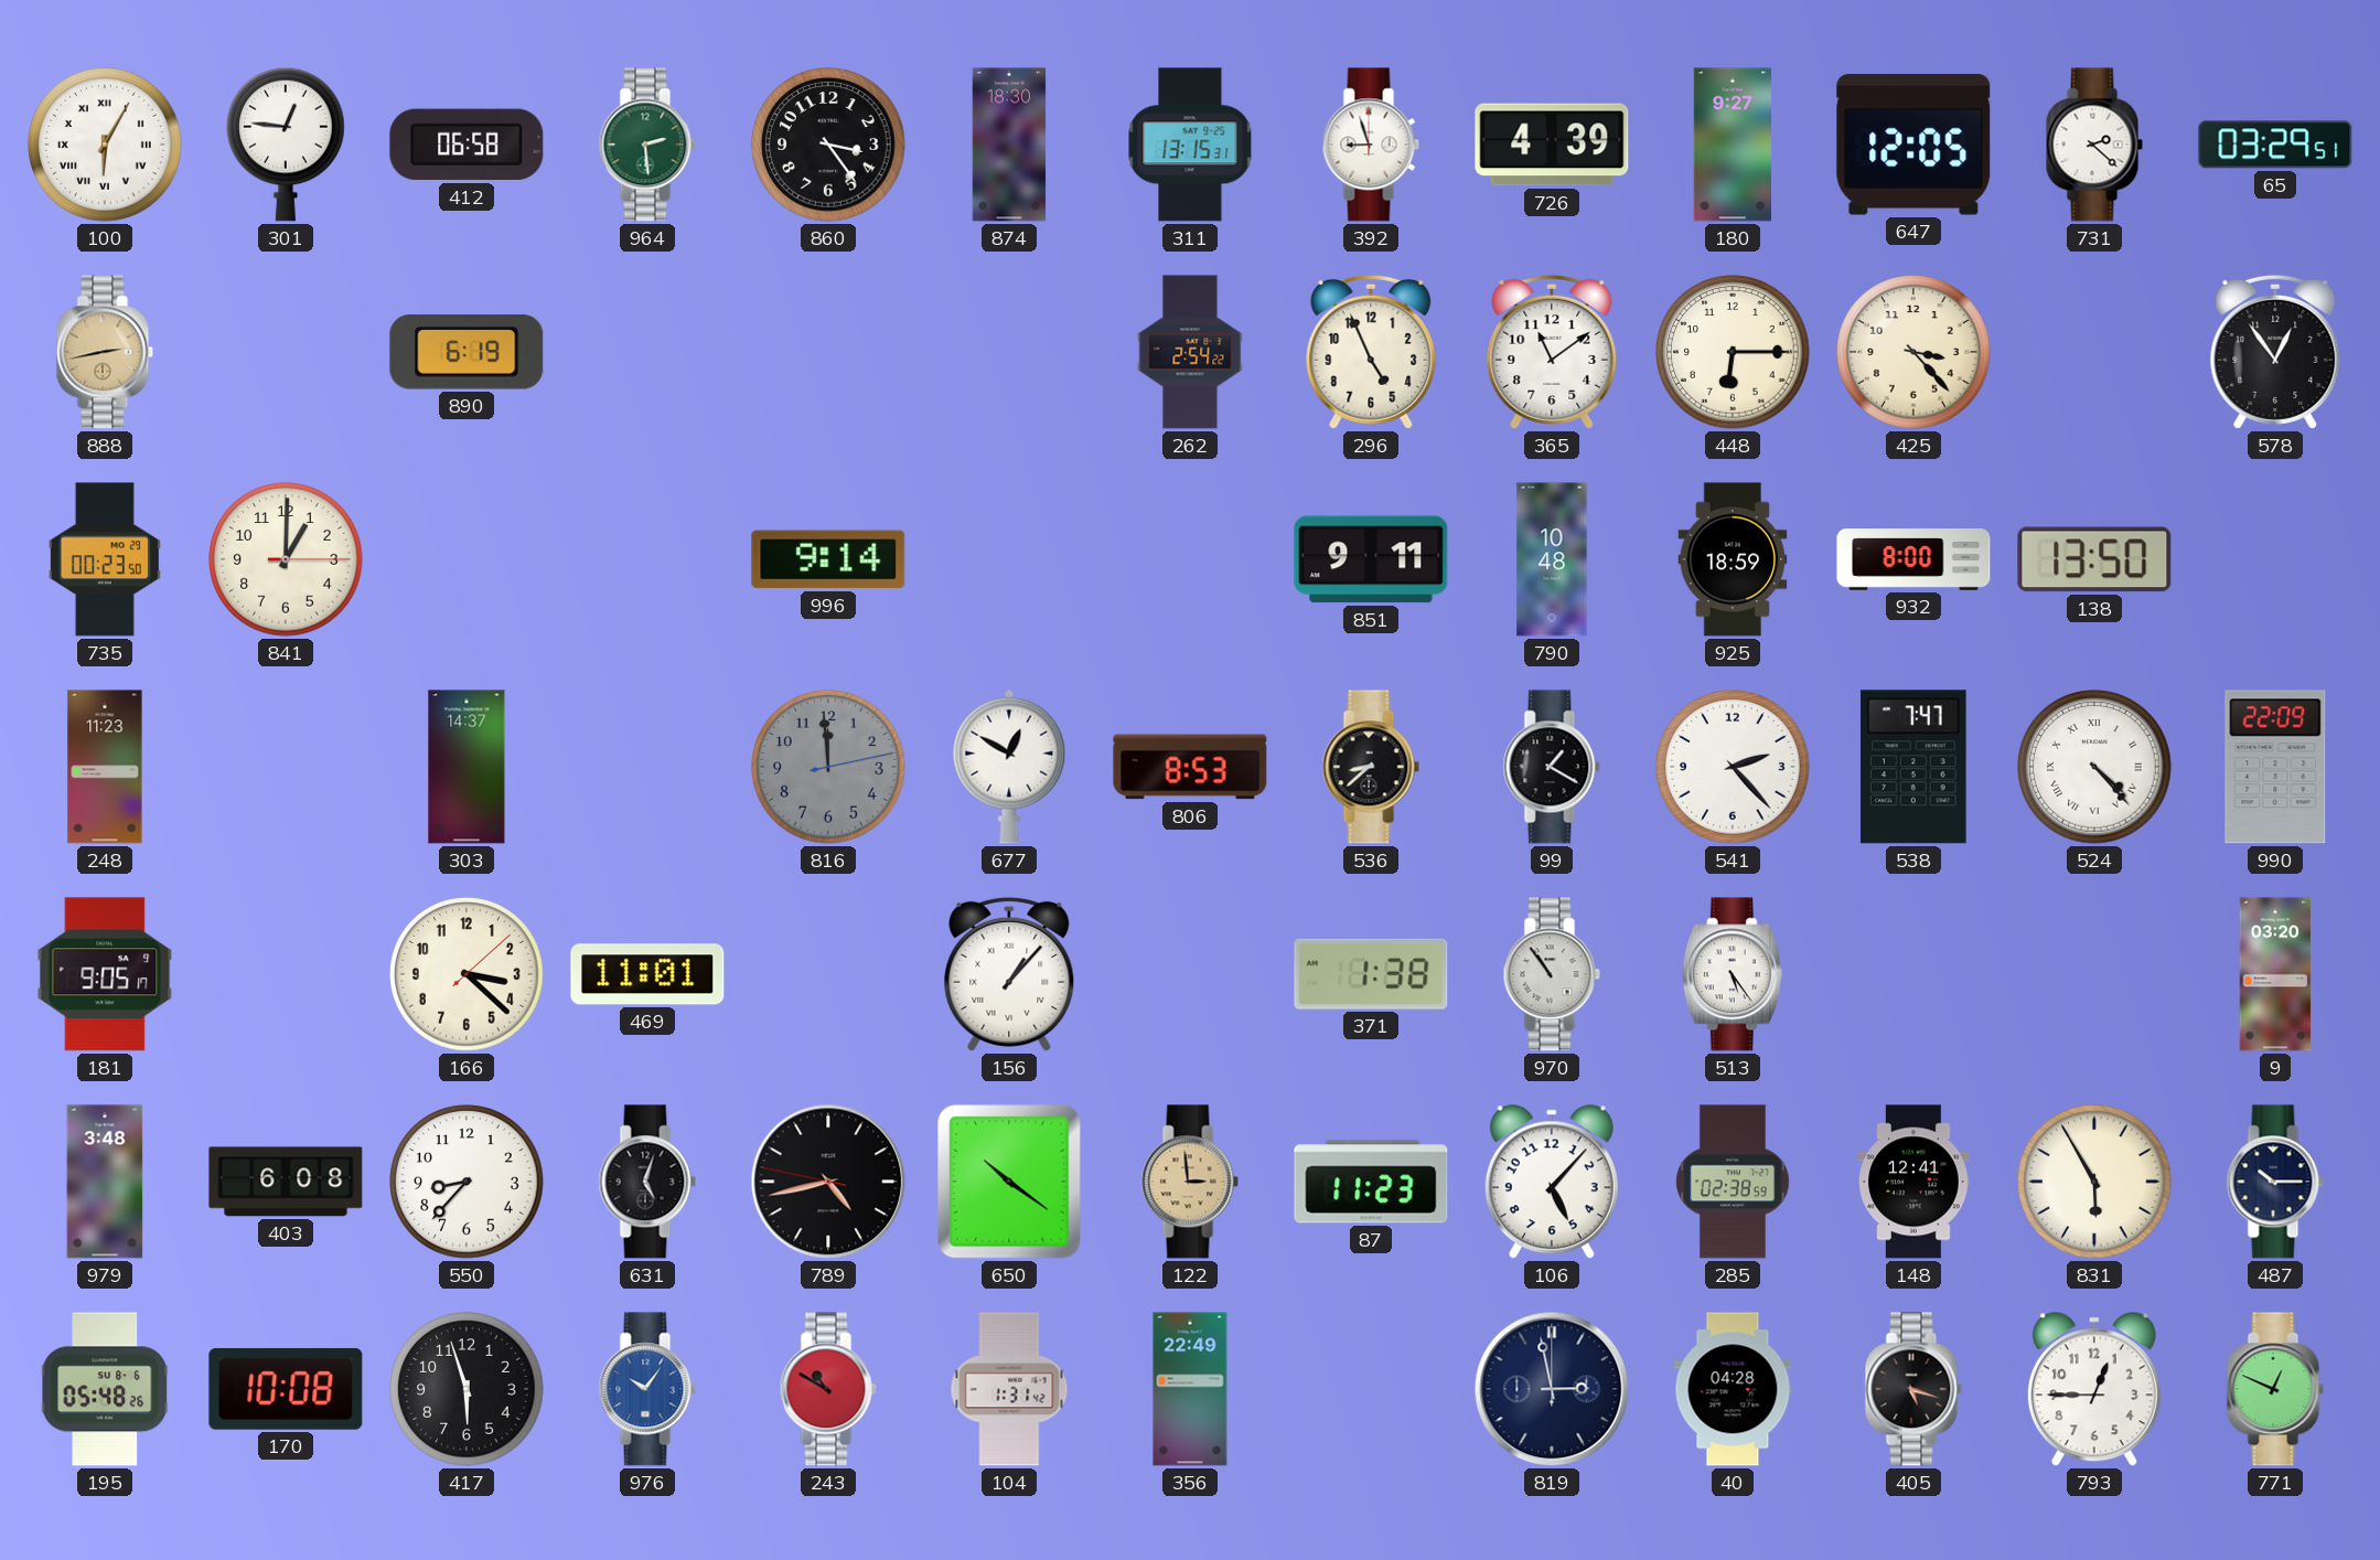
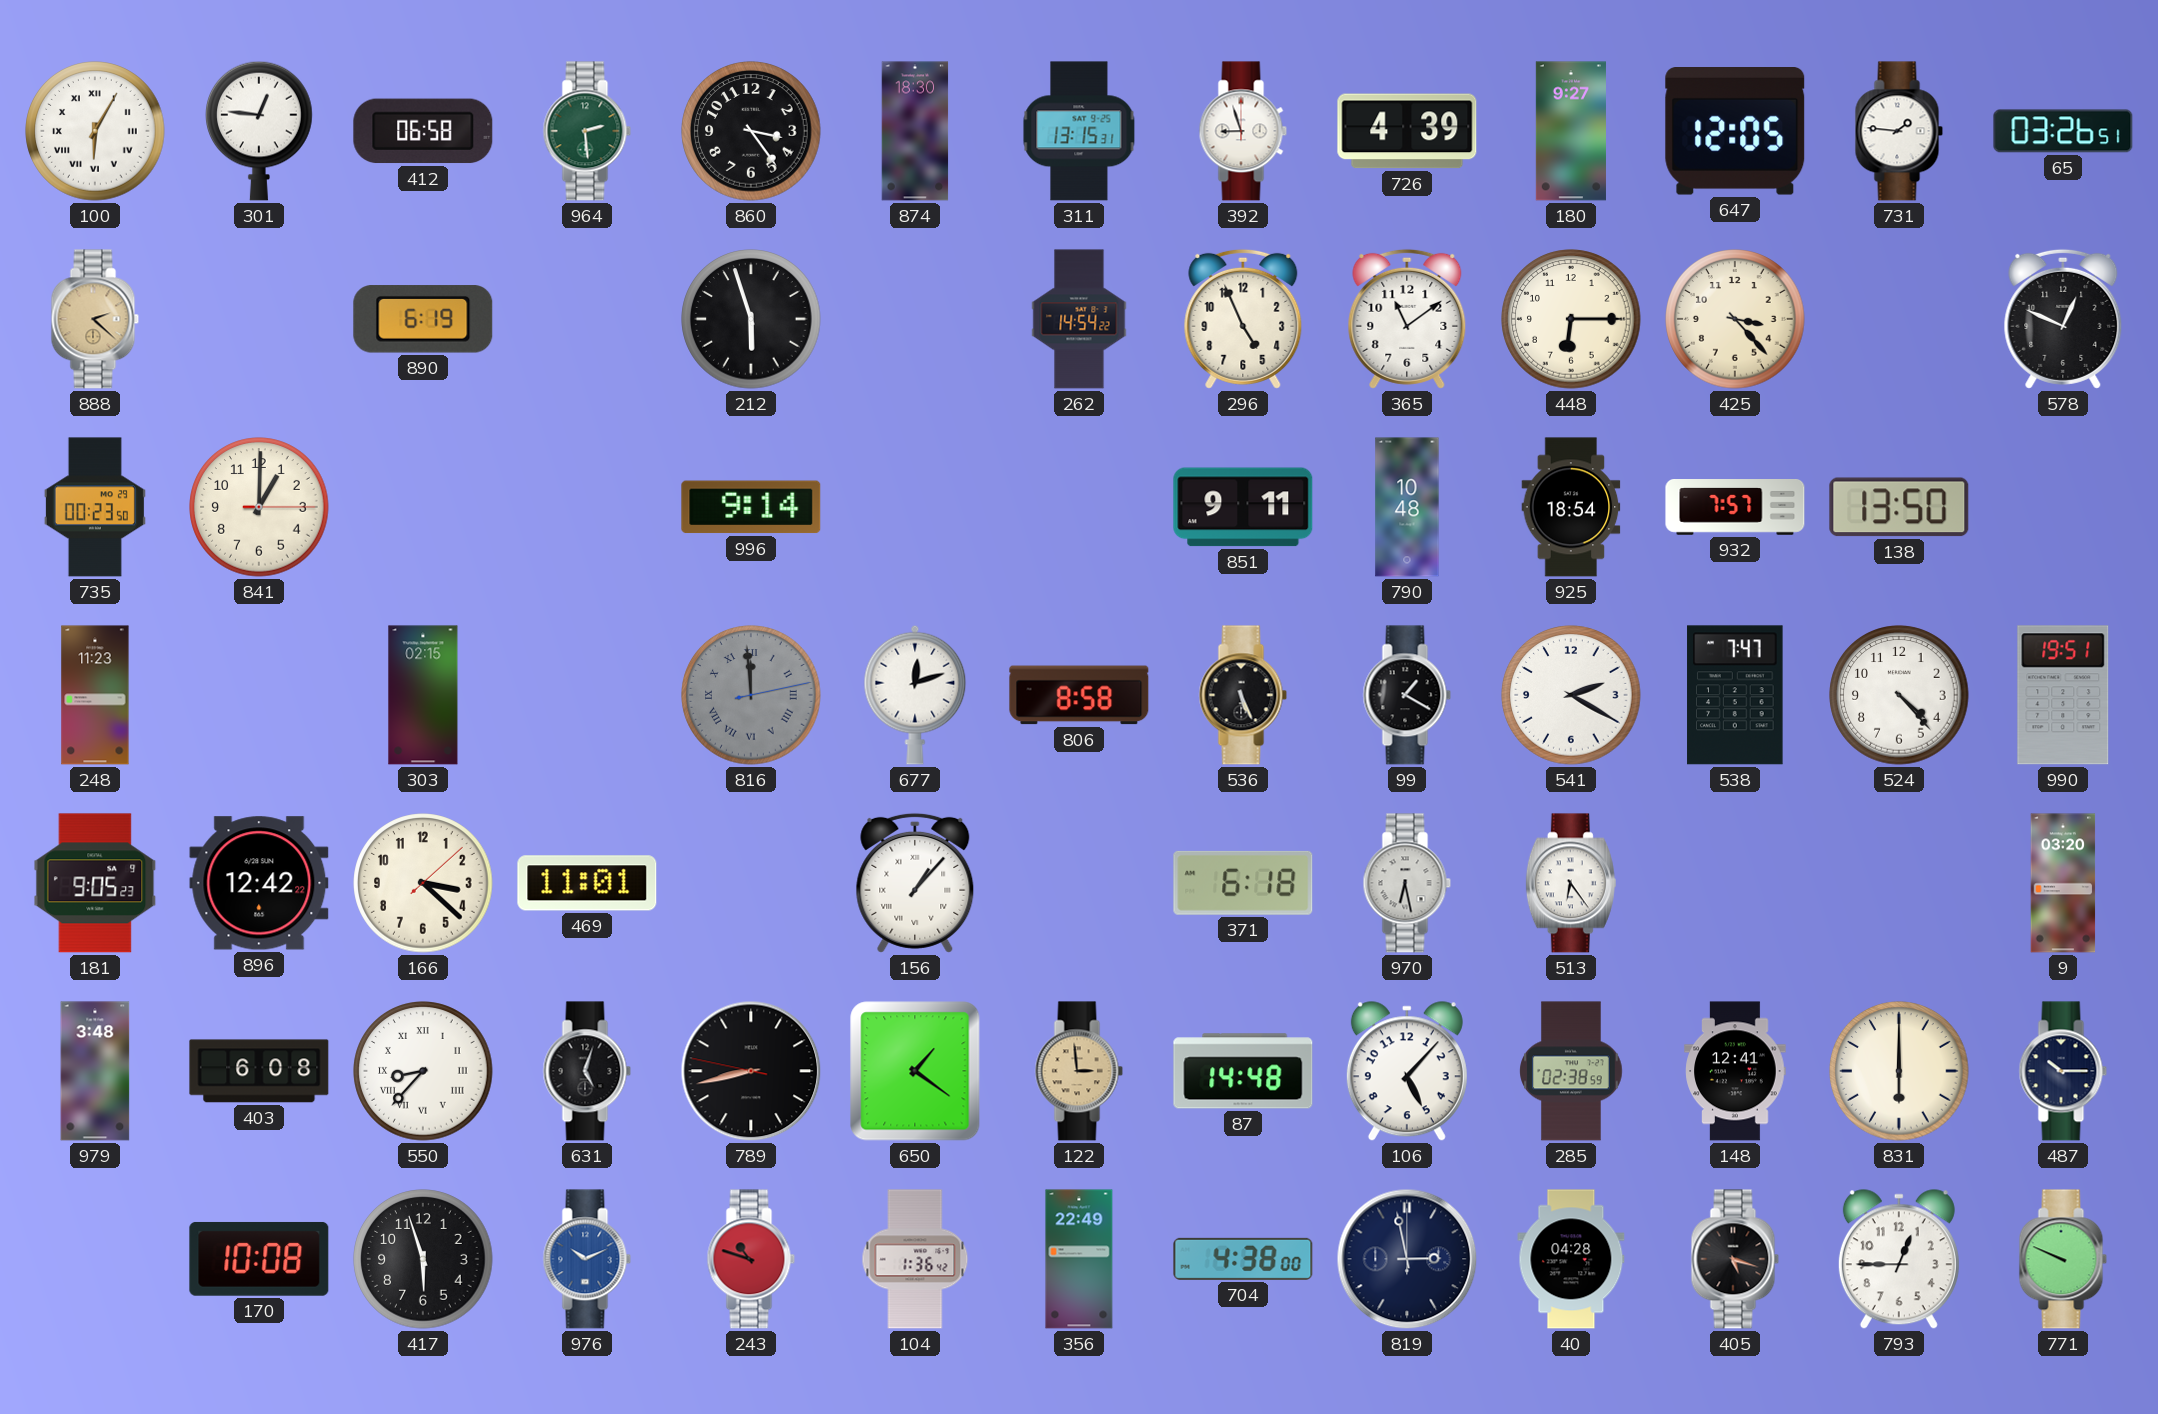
731: 2:22 -> 1:46 (1899, 131)
65: 03:29 -> 03:26 (2063, 131)
888: 2:43 -> 2:22 (95, 319)
212: none -> 5:57 (751, 319)
262: 2:54 -> 14:54 (1079, 319)
578: 12:54 -> 12:49 (2063, 319)
925: 18:59 -> 18:54 (1571, 507)
932: 8:00 -> 7:57 (1735, 508)
303: 14:37 -> 02:15 (423, 695)
816 numerals: Arabic -> Roman (751, 695)
677: 12:50 -> 12:12 (915, 695)
806: 8:53 -> 8:58 (1079, 695)
536: 8:38 -> 5:26 (1243, 695)
541: 2:23 -> 2:20 (1571, 695)
524 numerals: Roman -> Arabic (1899, 695)
990: 22:09 -> 19:51 (2063, 695)
181: 9:05:17 -> 9:05:23 (95, 883)
896: none -> 12:42 (259, 883)
371: 1:38 -> 6:18 (1243, 883)
970: 10:54 -> 6:28 (1407, 883)
513: 5:24 -> 6:24 (1571, 883)
550 numerals: Arabic -> Roman (423, 1071)
789: 4:42 -> 8:42 (751, 1071)
650: 10:21 -> 1:21 (915, 1071)
87: 11:23 -> 14:48 (1243, 1071)
831: 5:55 -> 6:00 (1899, 1071)
195: 05:48 -> none (106, 1389)
976: 10:06 -> 10:11 (587, 1259)
243: 10:50 -> 10:48 (751, 1259)
104: 1:31 -> 1:36 (915, 1259)
704: none -> 4:38 (1243, 1259)
771: 12:49 -> 9:49 (2063, 1259)
